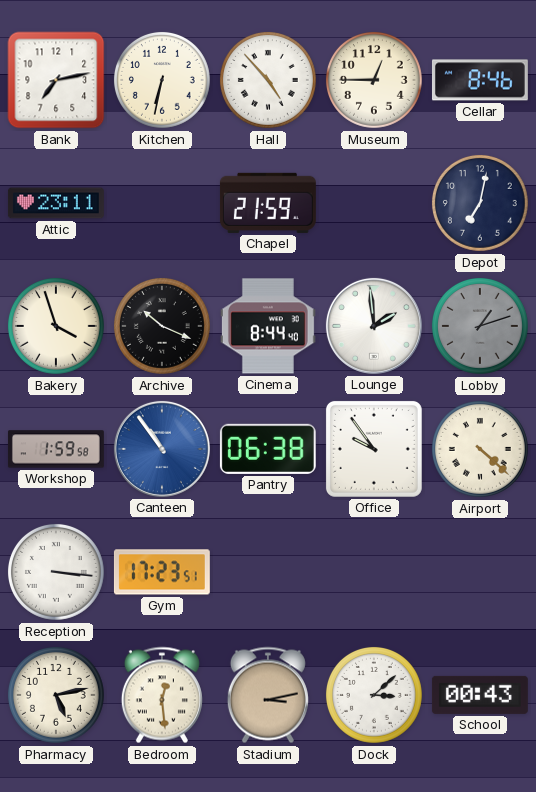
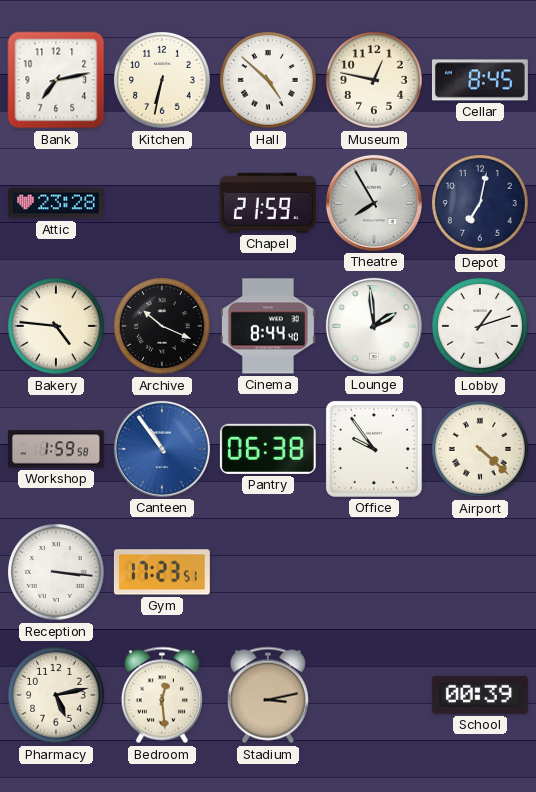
Hall: 4:53 -> 4:52 (268, 80)
Museum: 12:45 -> 12:47 (374, 80)
Cellar: 8:46 -> 8:45 (480, 80)
Attic: 23:11 -> 23:28 (56, 203)
Theatre: none -> 7:55 (374, 203)
Bakery: 3:57 -> 4:46 (56, 326)
Lobby dial: grey -> white (480, 326)
Dock: 3:08 -> none (374, 695)
School: 00:43 -> 00:39 (480, 695)
